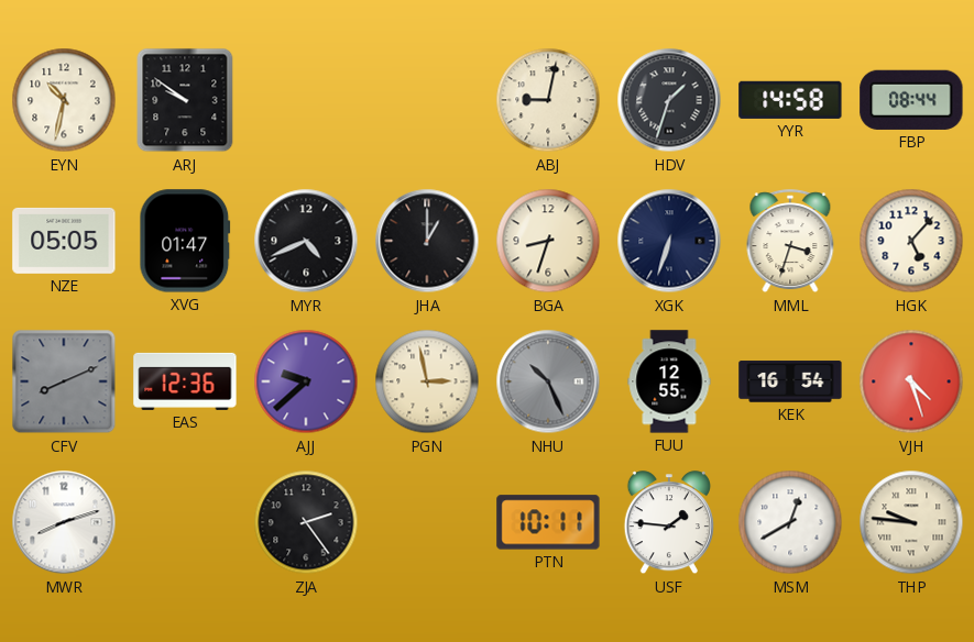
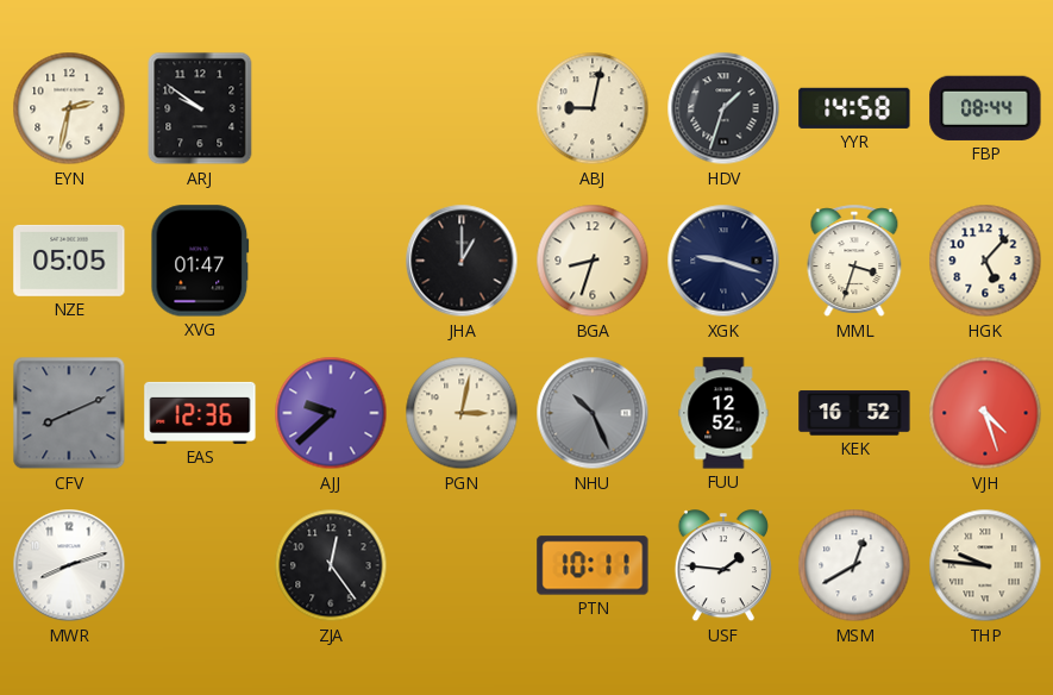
EYN: 10:32 -> 2:32 (69, 108)
MYR: 4:41 -> none (306, 241)
XGK: 6:33 -> 9:18 (723, 261)
PGN: 2:58 -> 3:02 (462, 413)
FUU: 12:55 -> 12:52 (723, 413)
KEK: 16:54 -> 16:52 (854, 413)
ZJA: 2:24 -> 12:24 (331, 565)
